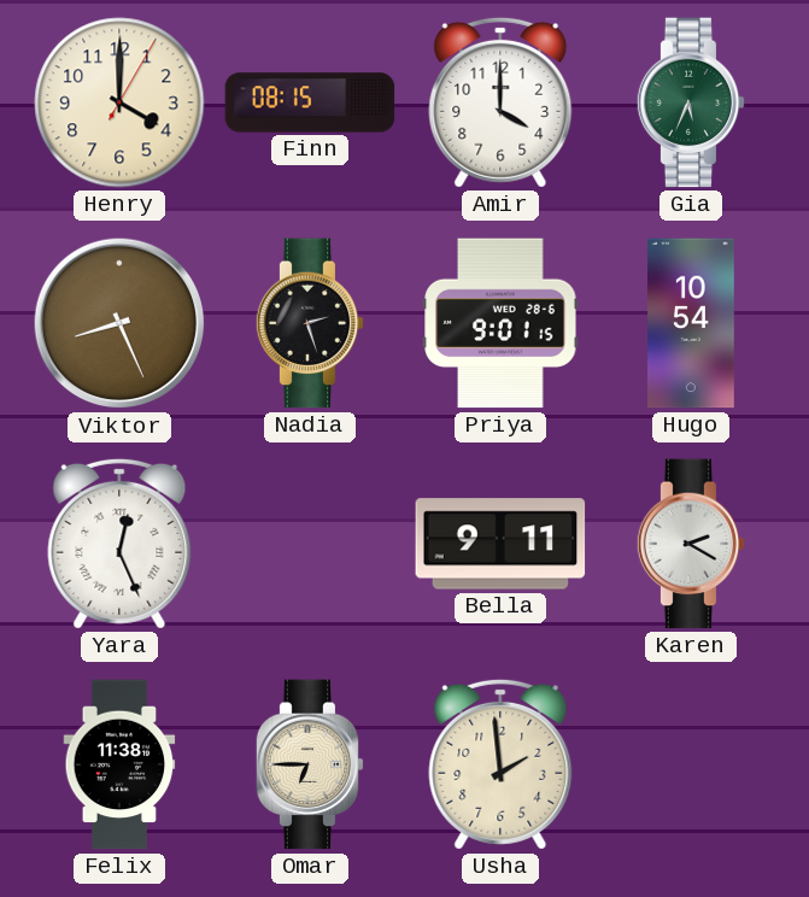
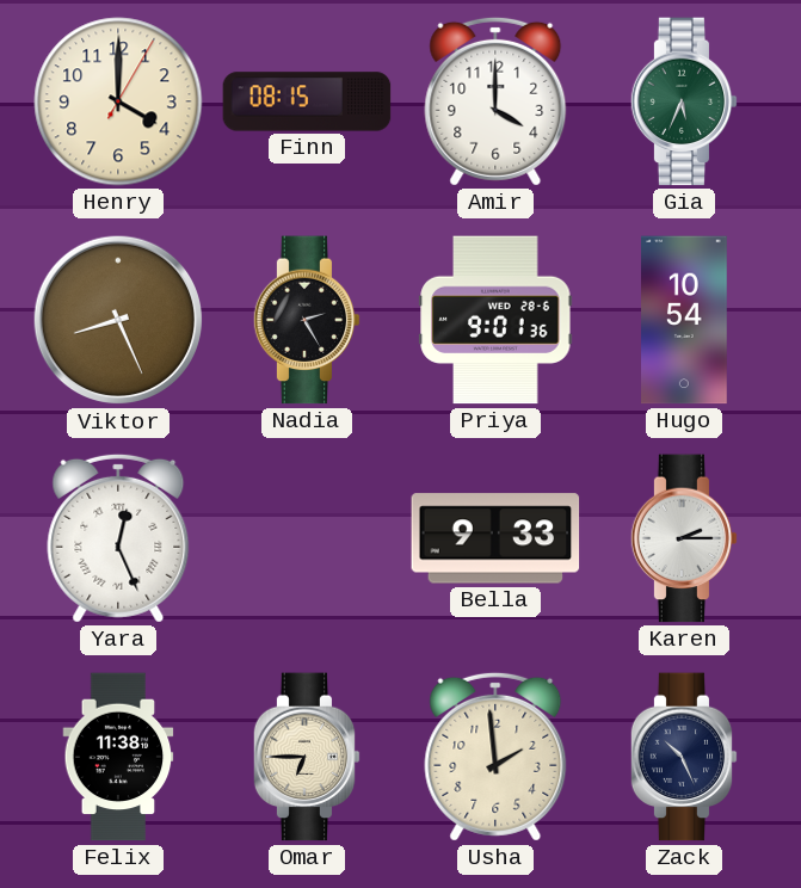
Nadia: 2:27 -> 2:25 (307, 320)
Priya: 9:01:15 -> 9:01:36 (495, 320)
Bella: 9:11 -> 9:33 (495, 538)
Karen: 2:20 -> 2:15 (684, 538)
Zack: none -> 10:26 (684, 757)
